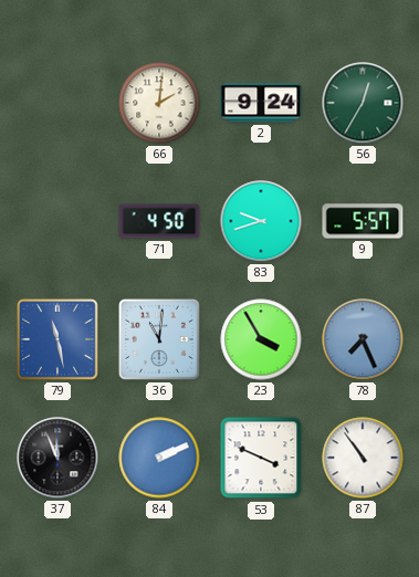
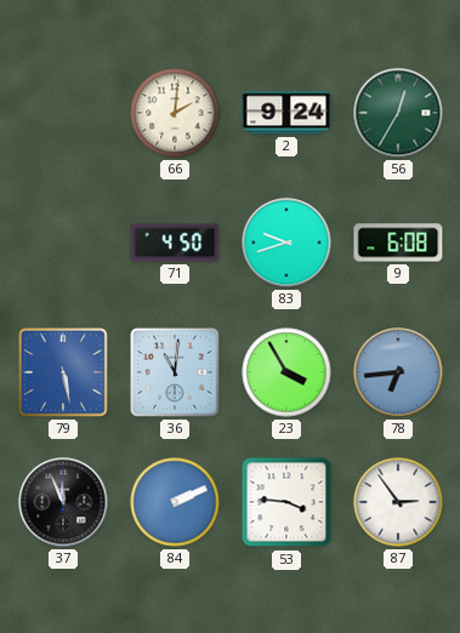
9: 5:57 -> 6:08 (398, 243)
79: 11:28 -> 5:28 (63, 372)
78: 7:26 -> 6:44 (398, 372)
53: 3:49 -> 3:46 (286, 502)
87: 10:54 -> 2:54 (398, 502)
